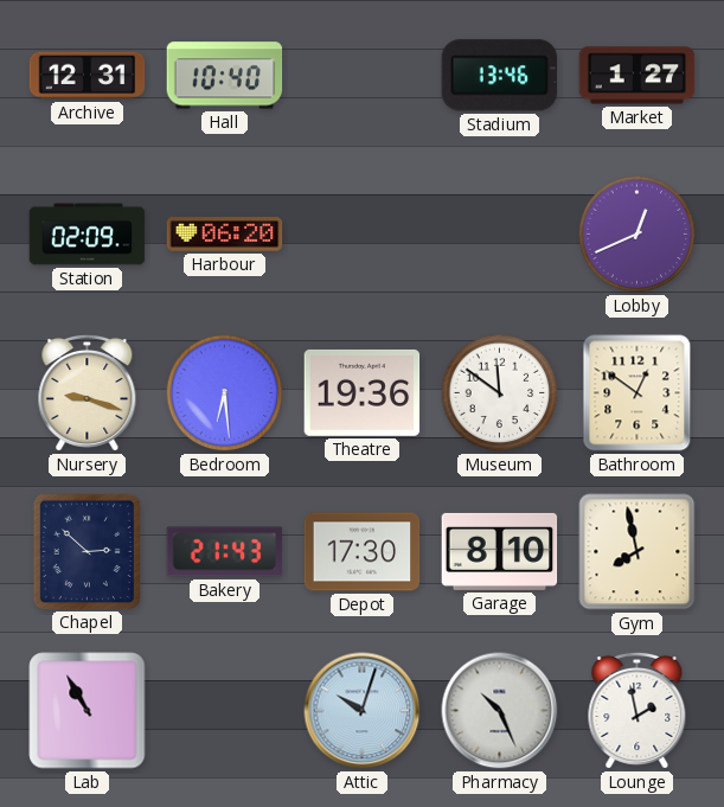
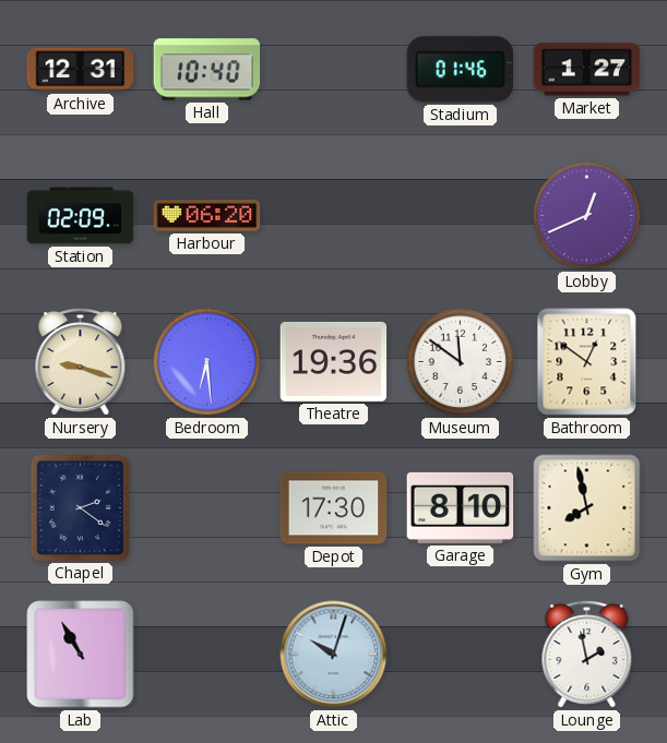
Stadium: 13:46 -> 01:46 (461, 70)
Chapel: 2:52 -> 2:21 (80, 507)
Bakery: 21:43 -> none (225, 552)
Pharmacy: 10:26 -> none (500, 711)
